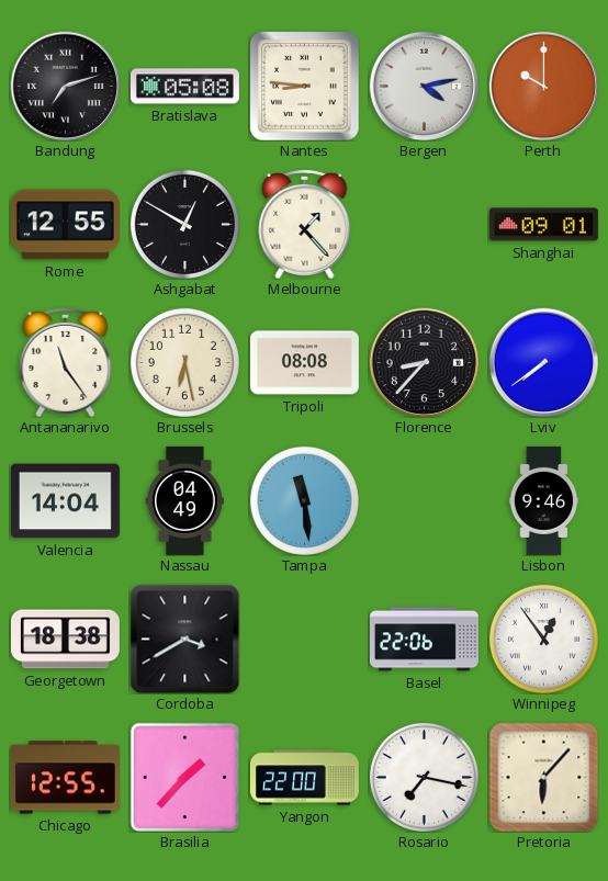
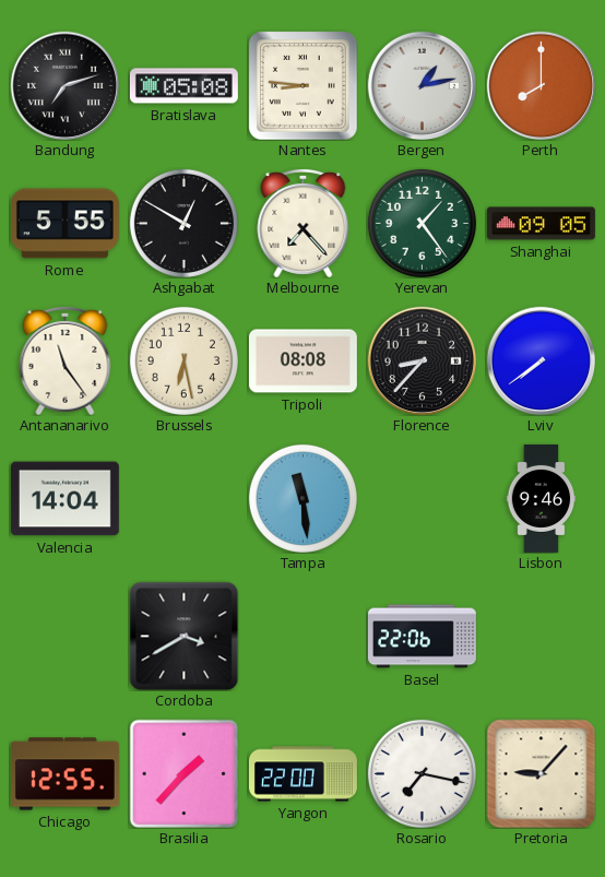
Bergen: 4:13 -> 1:13 (422, 85)
Perth: 10:00 -> 8:00 (541, 85)
Rome: 12:55 -> 5:55 (64, 224)
Melbourne: 1:23 -> 7:23 (304, 223)
Yerevan: none -> 1:24 (422, 223)
Shanghai: 09:01 -> 09:05 (541, 224)
Nassau: 04:49 -> none (184, 500)
Georgetown: 18:38 -> none (65, 640)
Winnipeg: 12:54 -> none (543, 639)
Pretoria: 6:07 -> 9:07 (541, 773)
